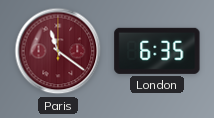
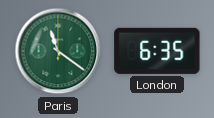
Paris dial: burgundy -> green (58, 51)
